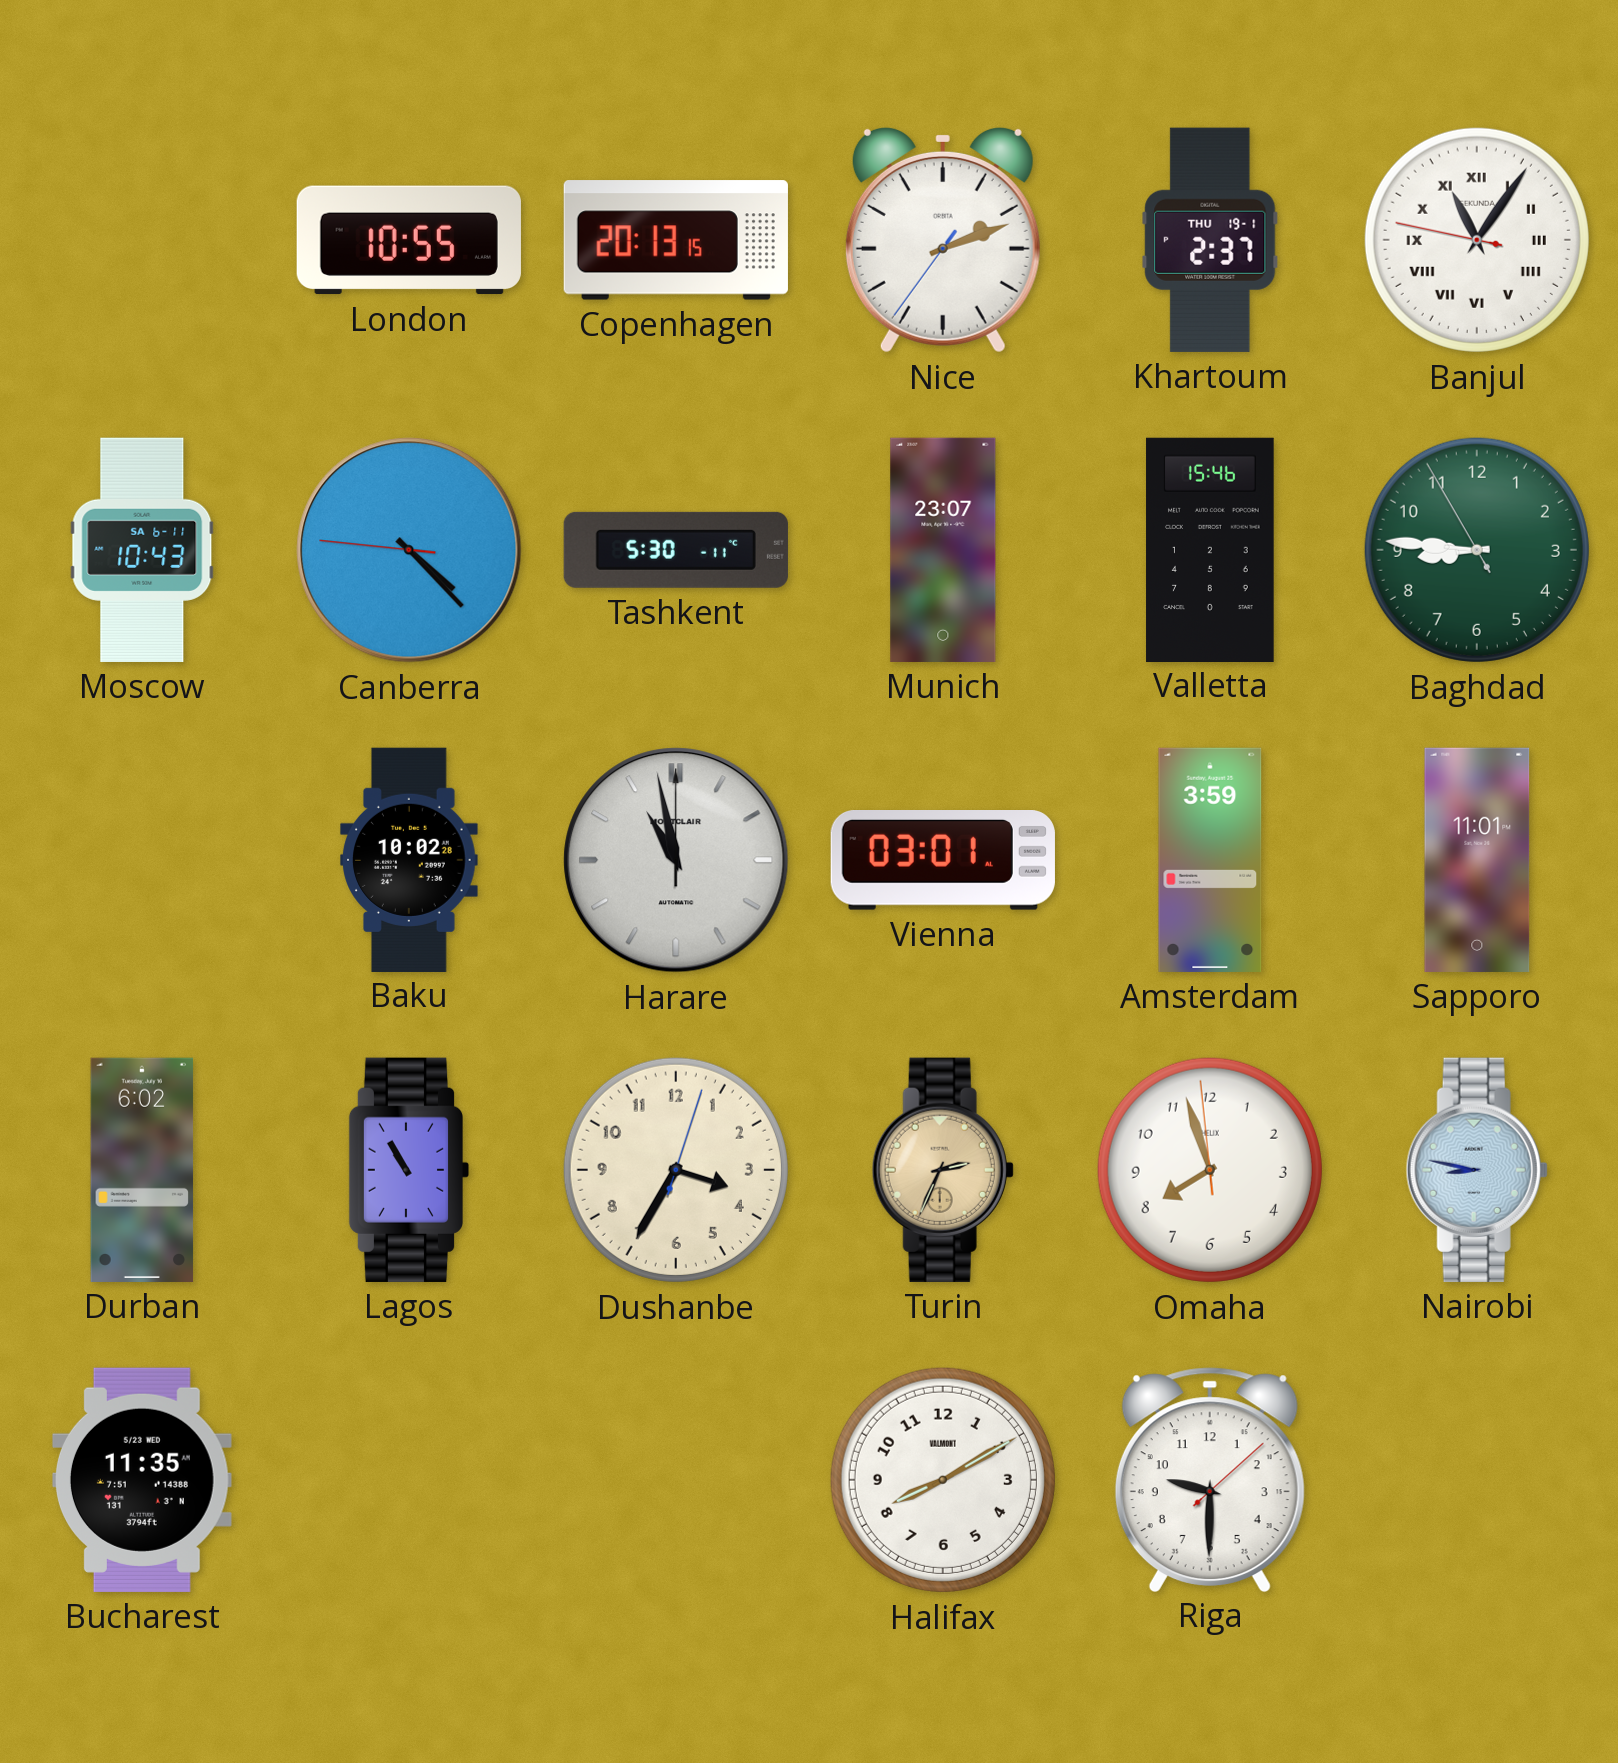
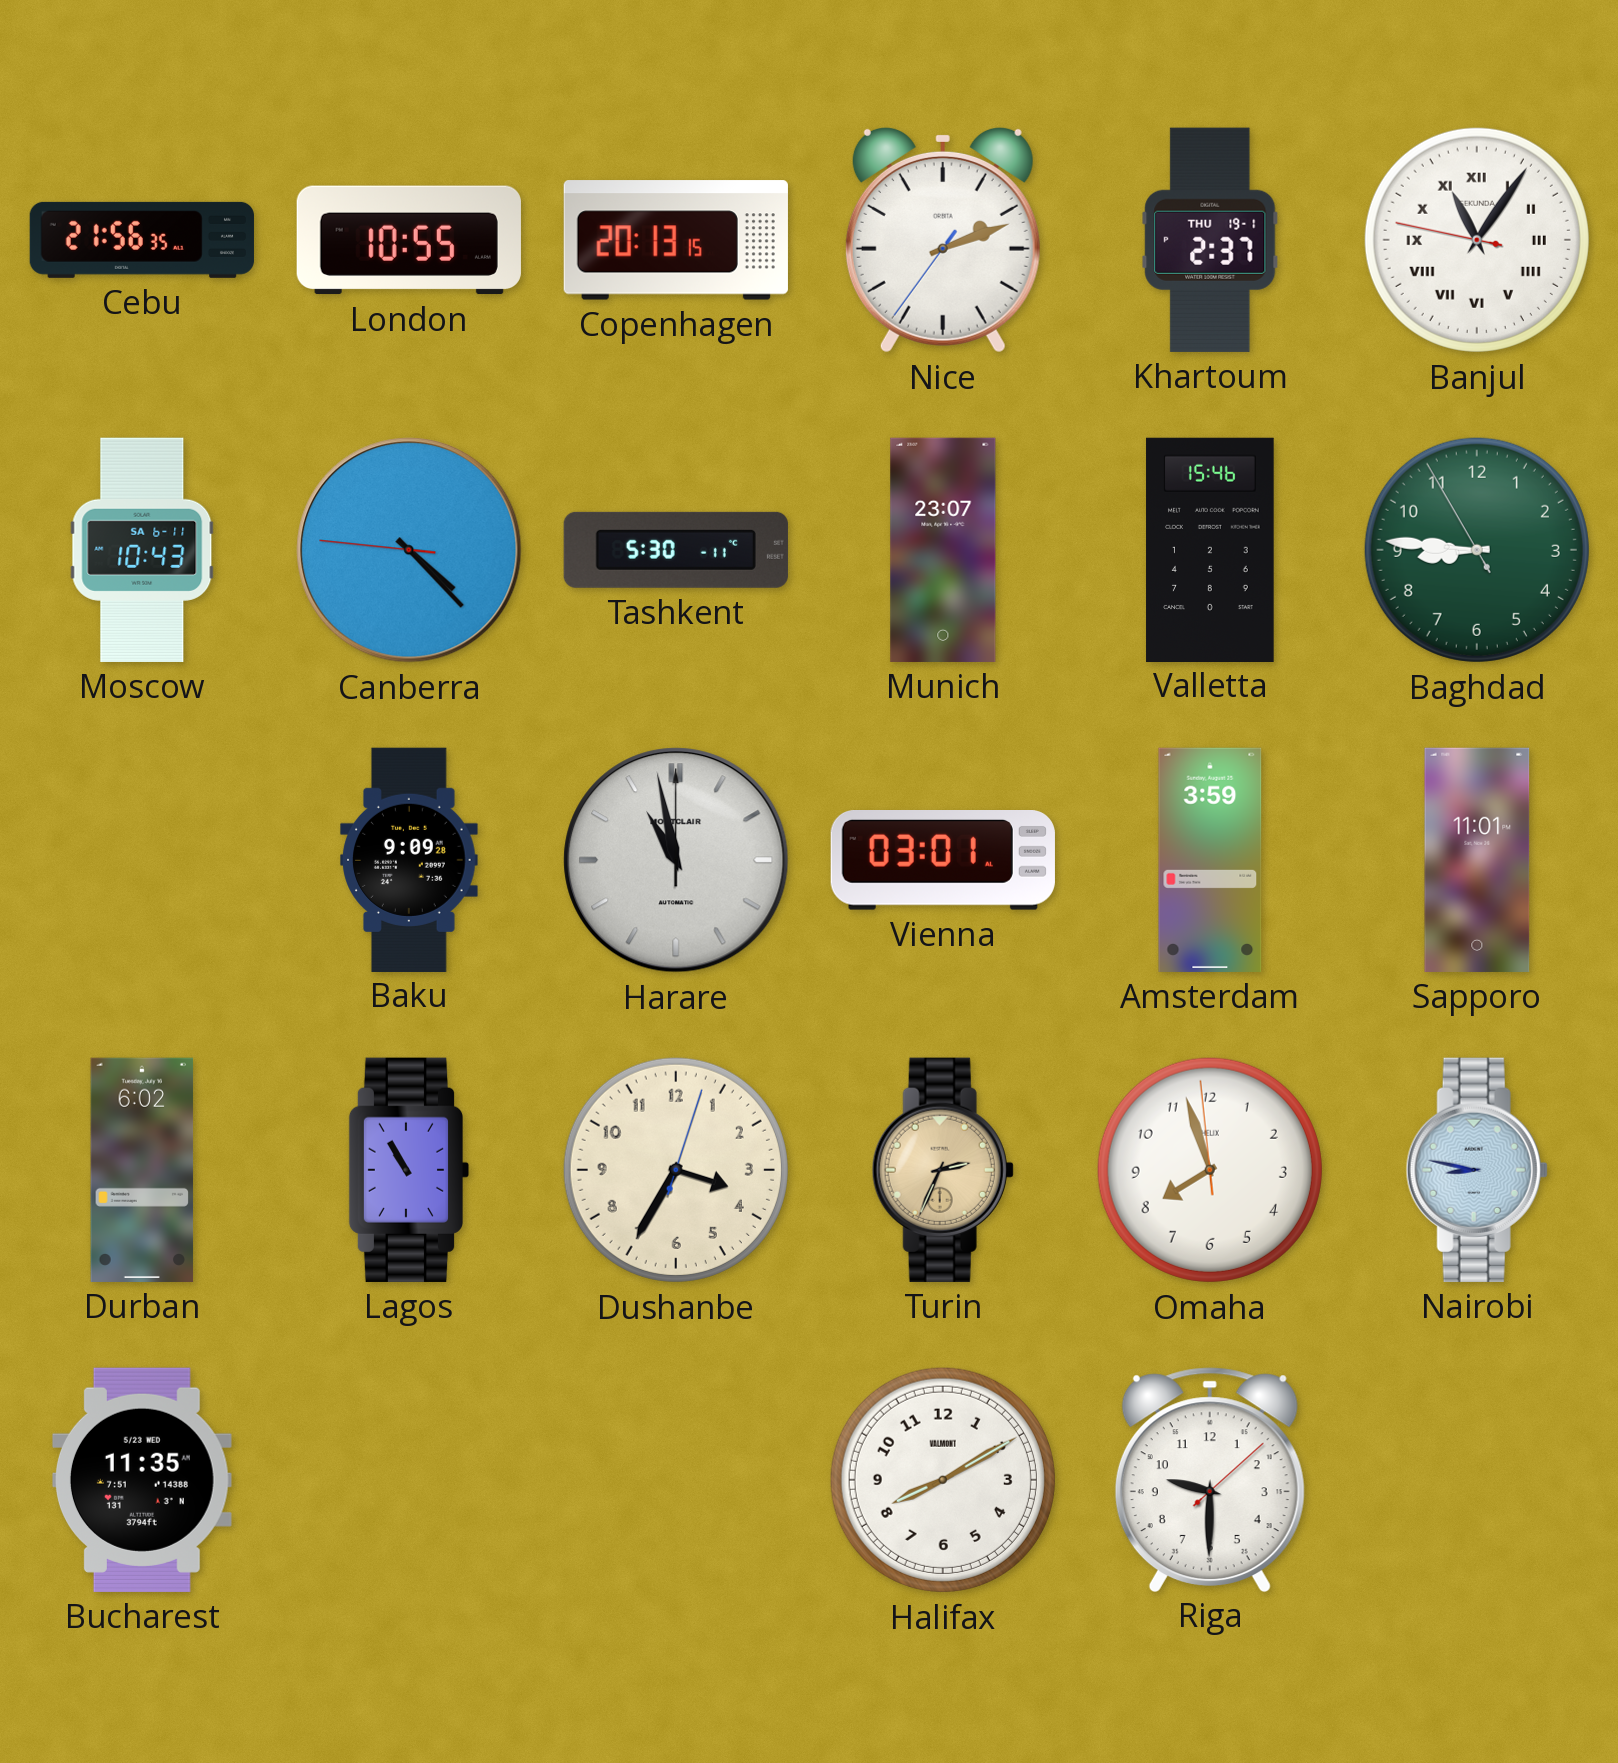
Cebu: none -> 21:56 (141, 240)
Baku: 10:02 -> 9:09 (409, 859)
